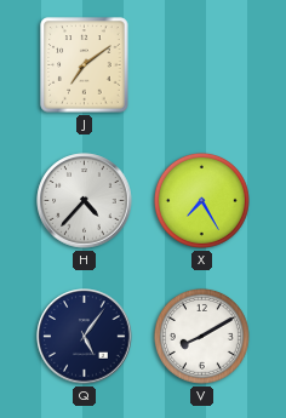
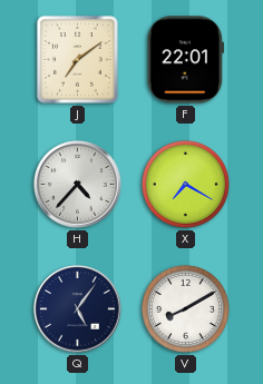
F: none -> 22:01 (185, 60)
X: 7:25 -> 7:20 (185, 184)
